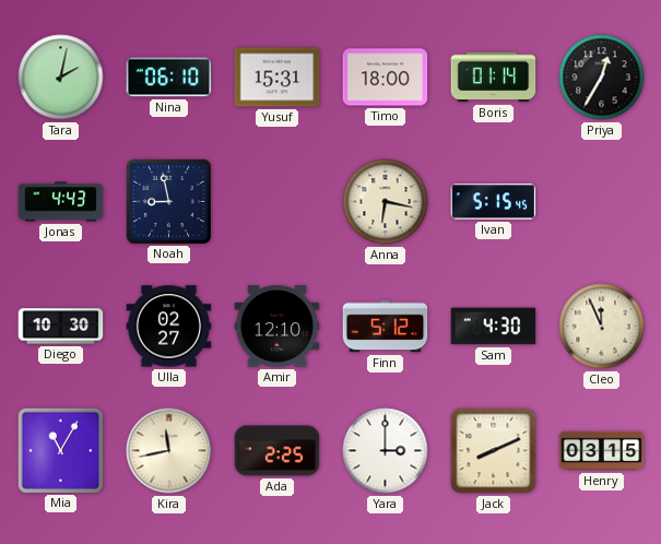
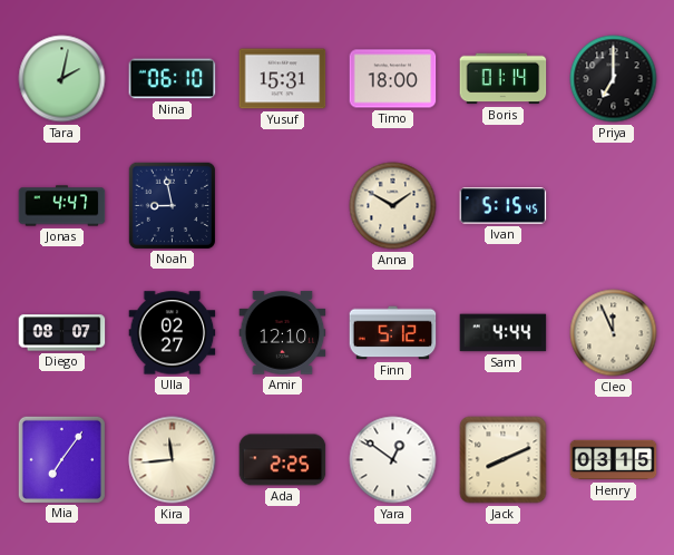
Priya: 12:35 -> 7:00 (614, 79)
Jonas: 4:43 -> 4:47 (62, 206)
Anna: 6:17 -> 1:50 (393, 206)
Diego: 10:30 -> 08:07 (62, 333)
Sam: 4:30 -> 4:44 (504, 333)
Mia: 11:05 -> 7:06 (61, 459)
Kira: 11:43 -> 11:44 (173, 460)
Yara: 3:00 -> 12:51 (393, 460)
